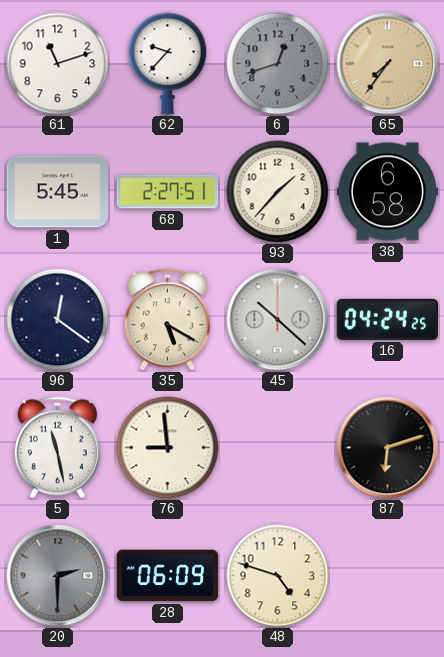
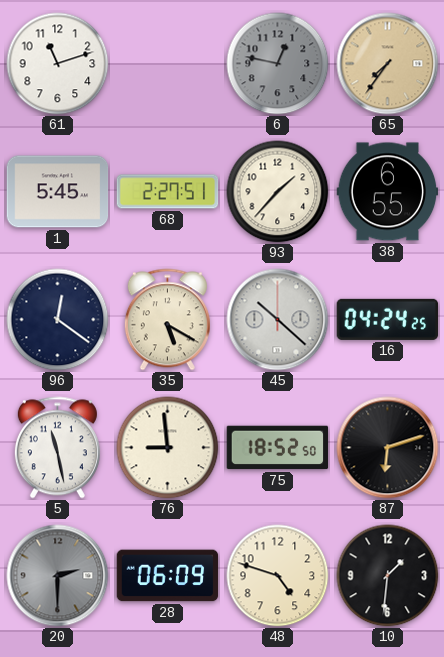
62: 9:37 -> none (168, 64)
6: 12:42 -> 12:47 (278, 64)
38: 6:58 -> 6:55 (388, 192)
75: none -> 18:52 (278, 448)
10: none -> 1:31 (388, 576)
